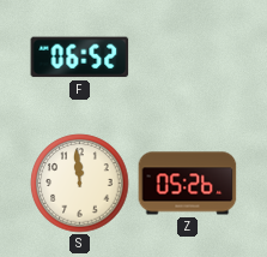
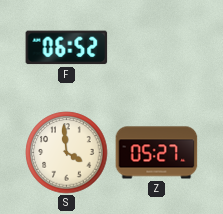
S: 11:59 -> 3:59 (67, 153)
Z: 05:26 -> 05:27 (157, 153)
